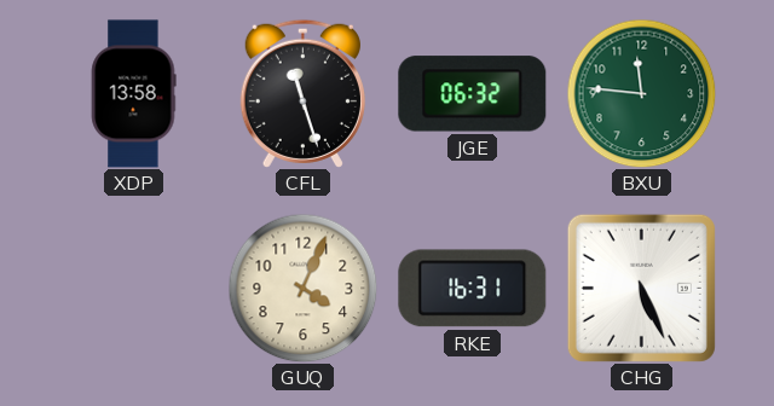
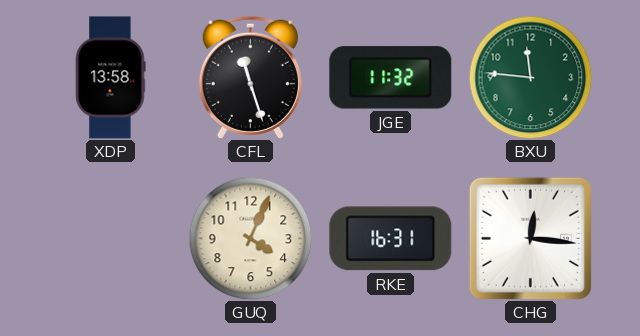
JGE: 06:32 -> 11:32 (391, 78)
CHG: 5:26 -> 12:16 (530, 238)
